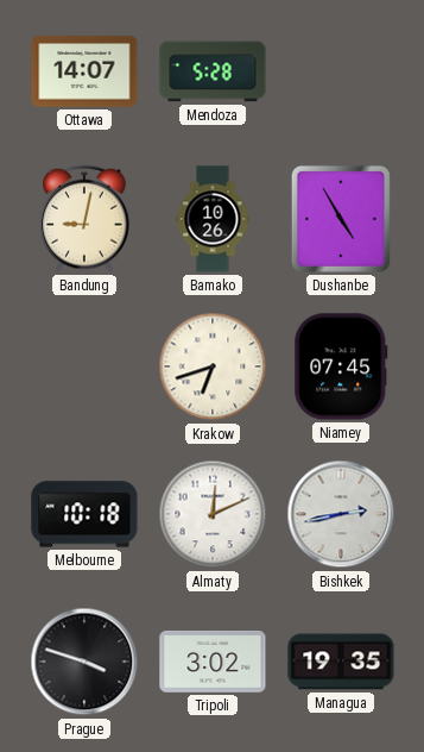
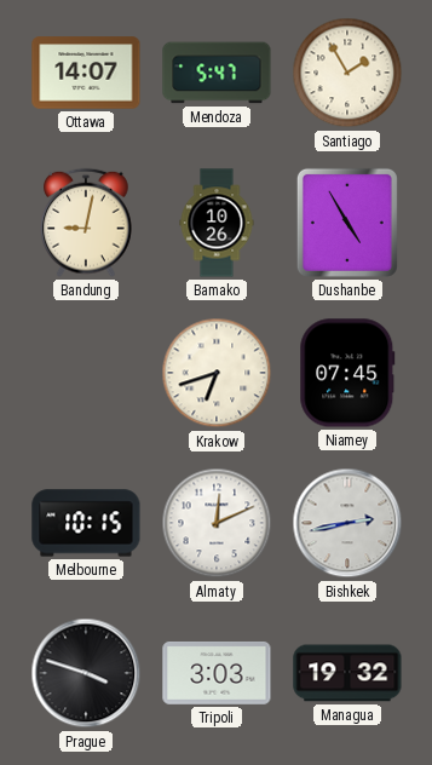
Mendoza: 5:28 -> 5:47 (217, 73)
Santiago: none -> 1:55 (347, 73)
Melbourne: 10:18 -> 10:15 (86, 523)
Tripoli: 3:02 -> 3:03 (217, 673)
Managua: 19:35 -> 19:32 (347, 673)
